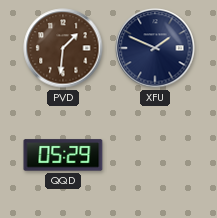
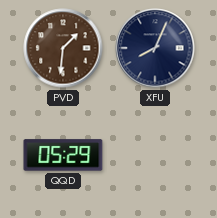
XFU: 1:49 -> 8:04 (155, 48)
